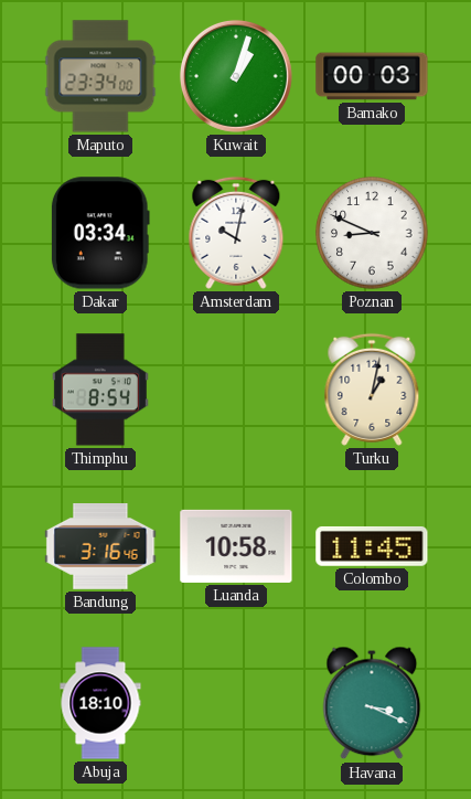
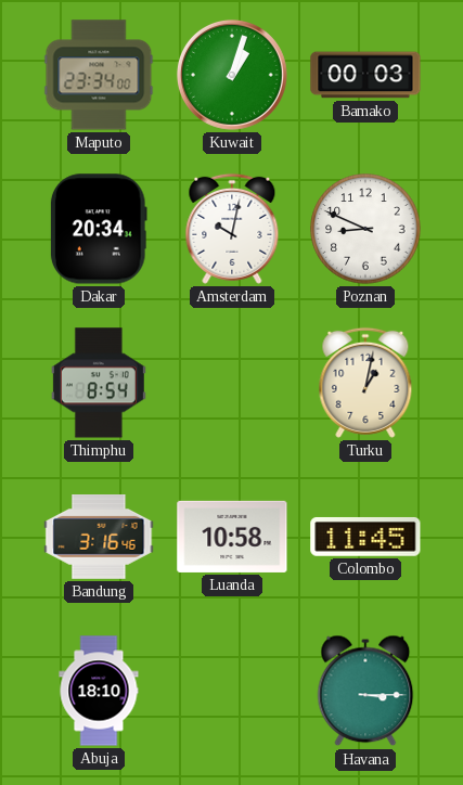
Dakar: 03:34 -> 20:34 (99, 229)
Havana: 3:19 -> 3:15 (365, 691)
